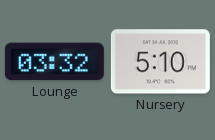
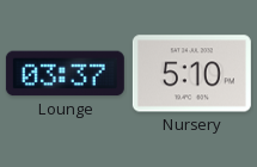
Lounge: 03:32 -> 03:37 (65, 74)
